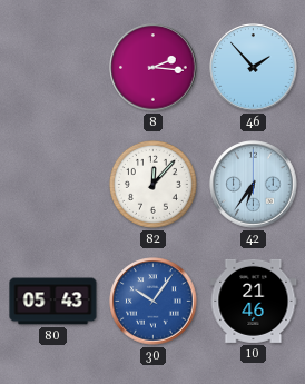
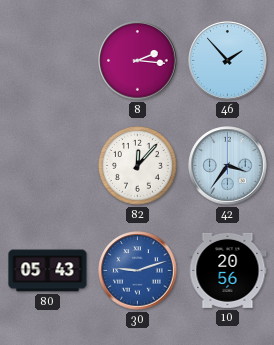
42: 6:36 -> 3:36 (228, 166)
30: 10:06 -> 9:12 (138, 271)
10: 21:46 -> 20:56 (228, 270)
